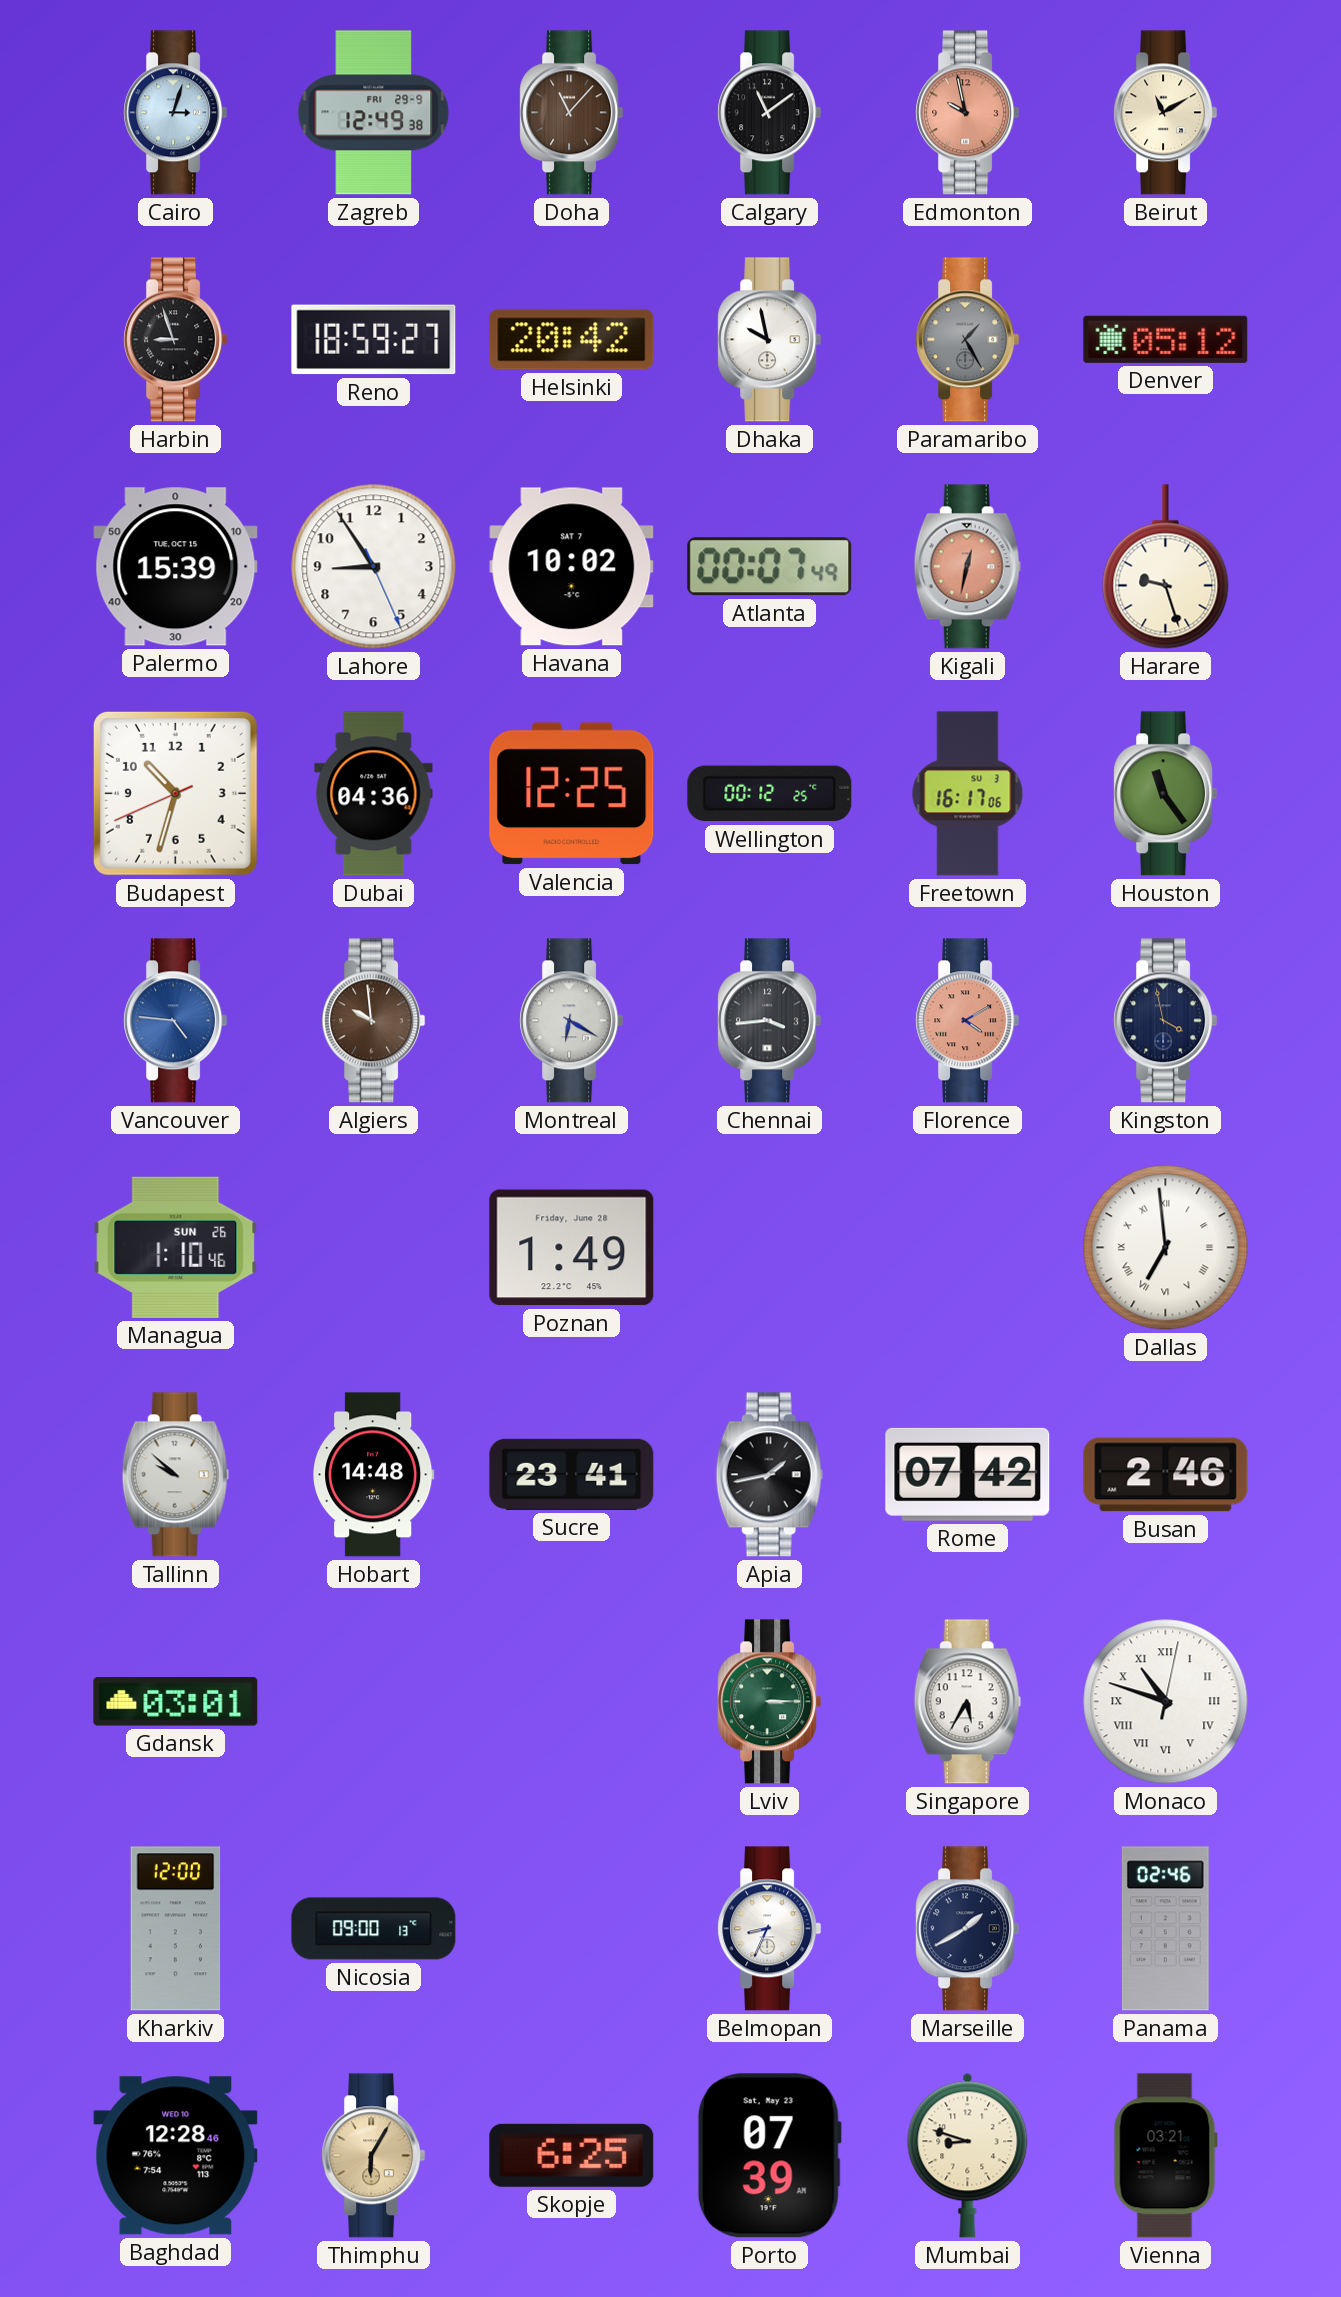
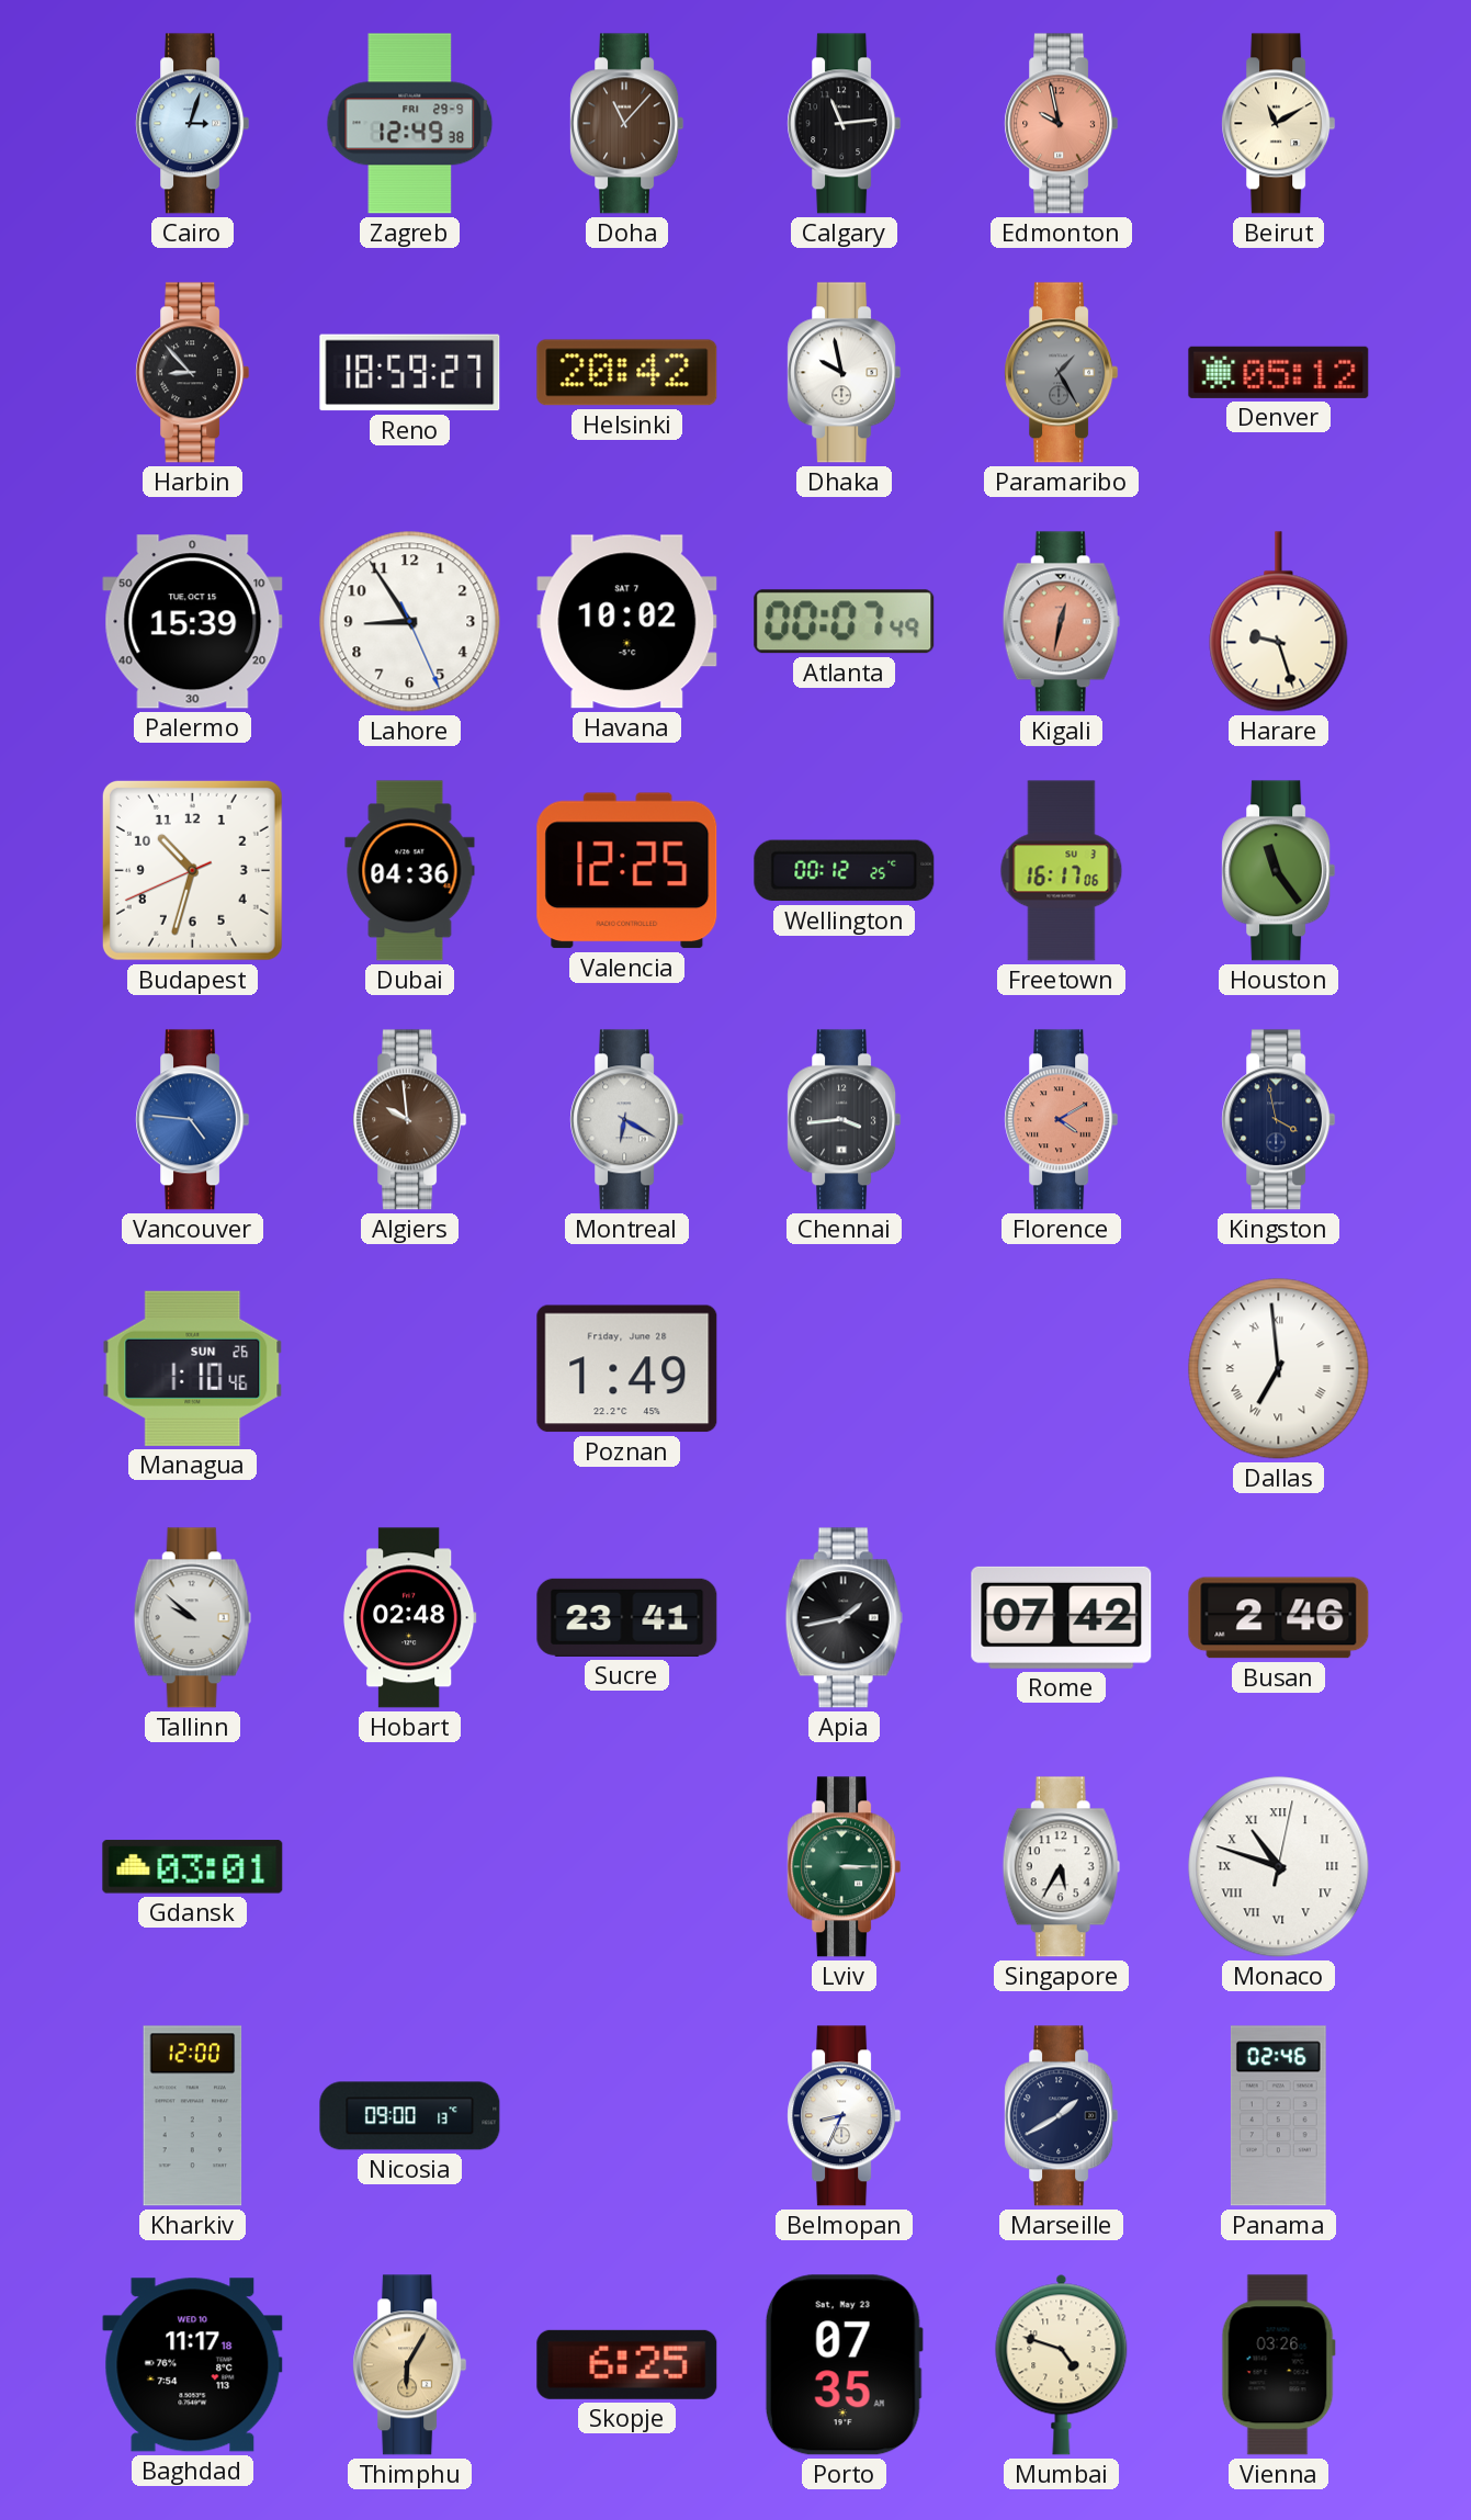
Calgary: 11:09 -> 11:14 (845, 124)
Harbin: 8:57 -> 8:53 (193, 373)
Hobart: 14:48 -> 02:48 (410, 1618)
Baghdad: 12:28 -> 11:17 (193, 2365)
Porto: 07:39 -> 07:35 (844, 2365)
Mumbai: 8:48 -> 4:48 (1062, 2364)
Vienna: 03:21 -> 03:26 (1278, 2365)
